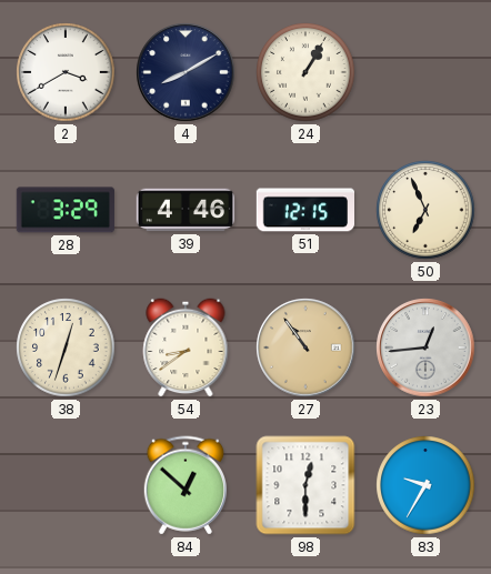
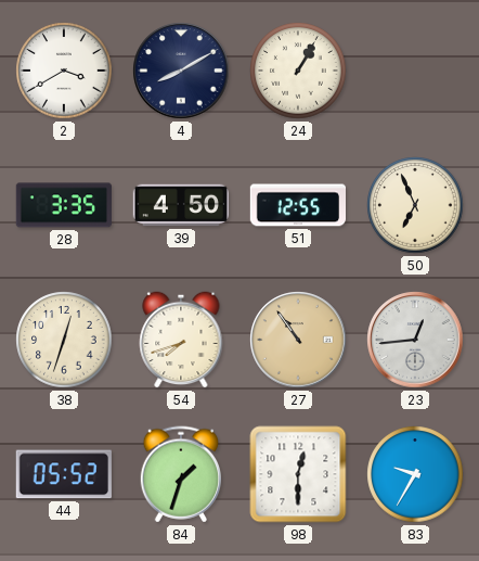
28: 3:29 -> 3:35 (64, 205)
39: 4:46 -> 4:50 (181, 205)
51: 12:15 -> 12:55 (297, 205)
54: 8:39 -> 7:42 (181, 340)
44: none -> 05:52 (64, 474)
84: 12:52 -> 1:33 (180, 474)
